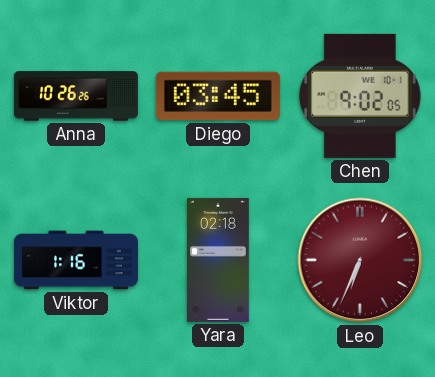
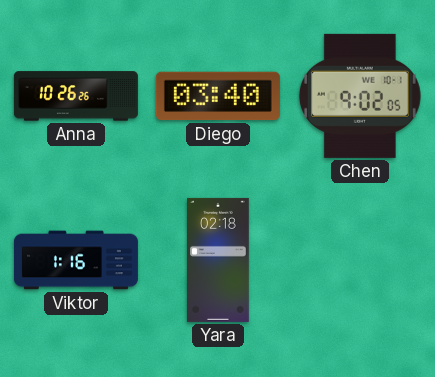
Diego: 03:45 -> 03:40 (218, 96)
Leo: 6:34 -> none (360, 260)
